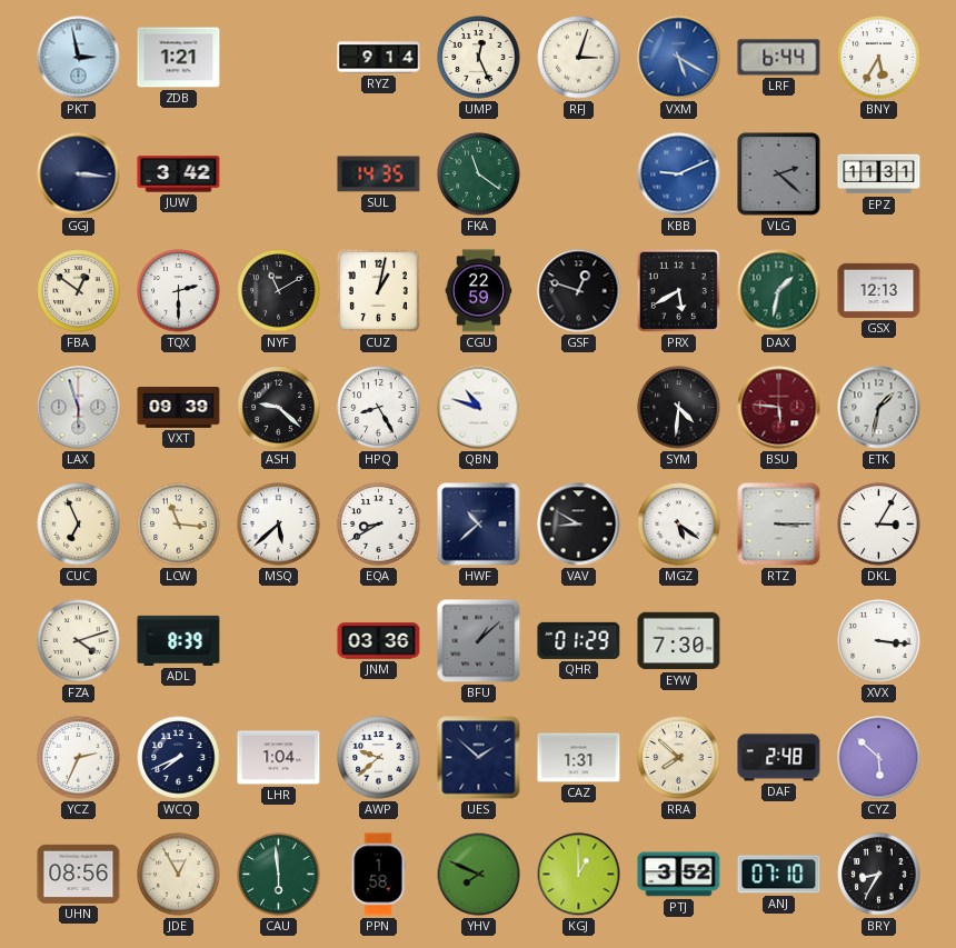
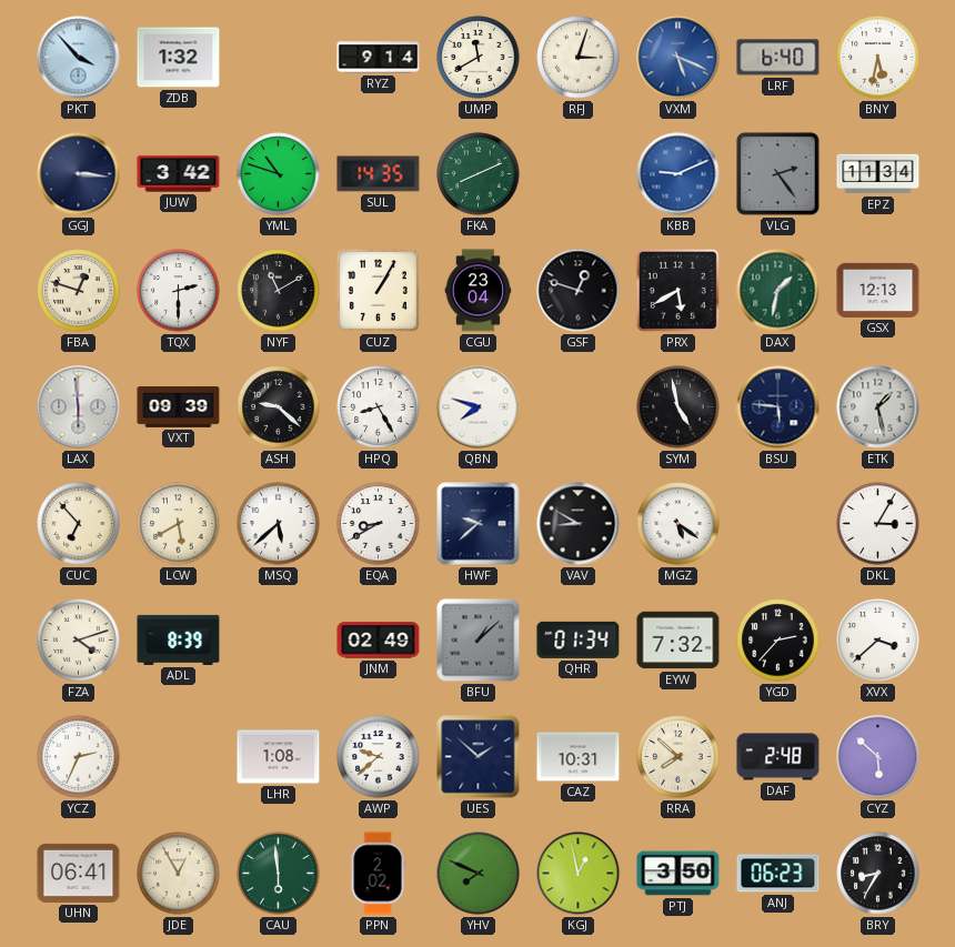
PKT: 2:58 -> 3:53 (79, 58)
ZDB: 1:21 -> 1:32 (179, 58)
UMP: 12:26 -> 11:40 (479, 58)
VXM: 5:20 -> 5:19 (678, 58)
LRF: 6:44 -> 6:40 (778, 58)
BNY: 5:35 -> 5:32 (878, 58)
YML: none -> 10:48 (279, 174)
FKA: 11:21 -> 8:11 (479, 174)
VLG: 2:22 -> 2:24 (778, 174)
EPZ: 11:31 -> 11:34 (878, 174)
FBA: 12:51 -> 12:48 (79, 291)
CUZ: 1:02 -> 1:05 (378, 290)
CGU: 22:59 -> 23:04 (479, 291)
LAX: 5:57 -> 5:59 (79, 407)
QBN: 10:48 -> 7:48 (479, 407)
SYM: 4:31 -> 4:58 (678, 407)
BSU dial: burgundy -> navy (778, 407)
ETK: 1:32 -> 1:28 (878, 407)
CUC: 6:56 -> 6:53 (79, 524)
LCW: 11:16 -> 5:40 (179, 524)
HWF: 10:38 -> 9:38 (479, 524)
RTZ: 3:15 -> none (779, 525)
JNM: 03:36 -> 02:49 (379, 641)
QHR: 01:29 -> 01:34 (579, 639)
EYW: 7:30 -> 7:32 (678, 641)
YGD: none -> 2:37 (778, 641)
XVX: 3:16 -> 3:38 (878, 641)
WCQ: 7:41 -> none (179, 758)
LHR: 1:04 -> 1:08 (279, 757)
CAZ: 1:31 -> 10:31 (579, 757)
UHN: 08:56 -> 06:41 (79, 873)
PPN: 1:58 -> 2:02 (378, 874)
KGJ: 1:00 -> 12:58 (579, 874)
PTJ: 3:52 -> 3:50 (678, 874)
ANJ: 07:10 -> 06:23 (778, 874)
